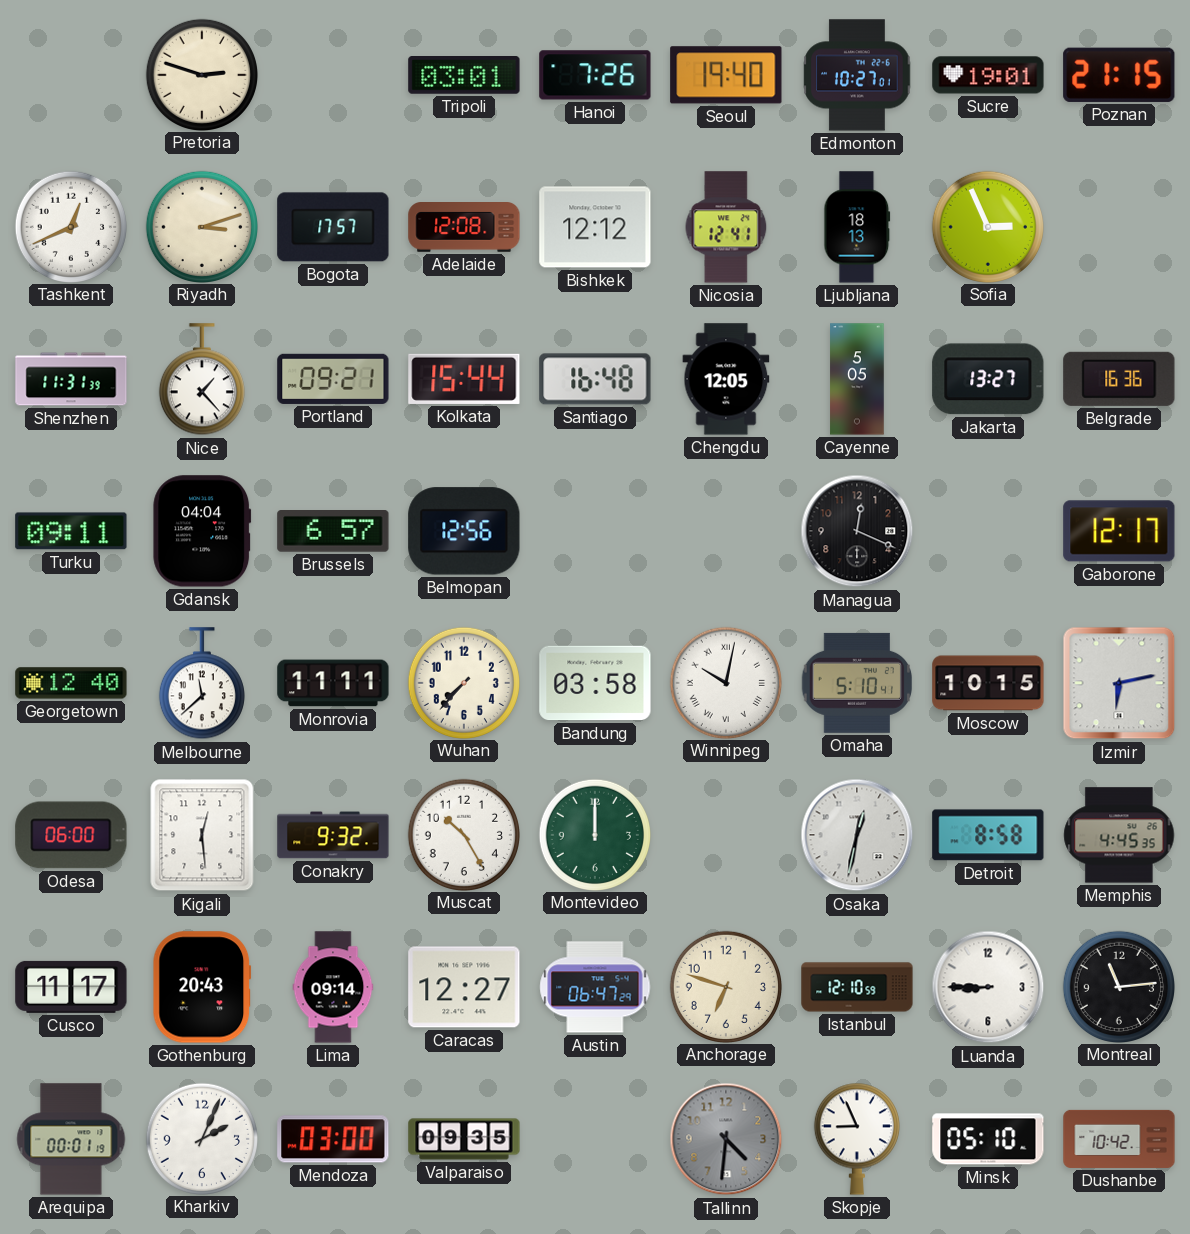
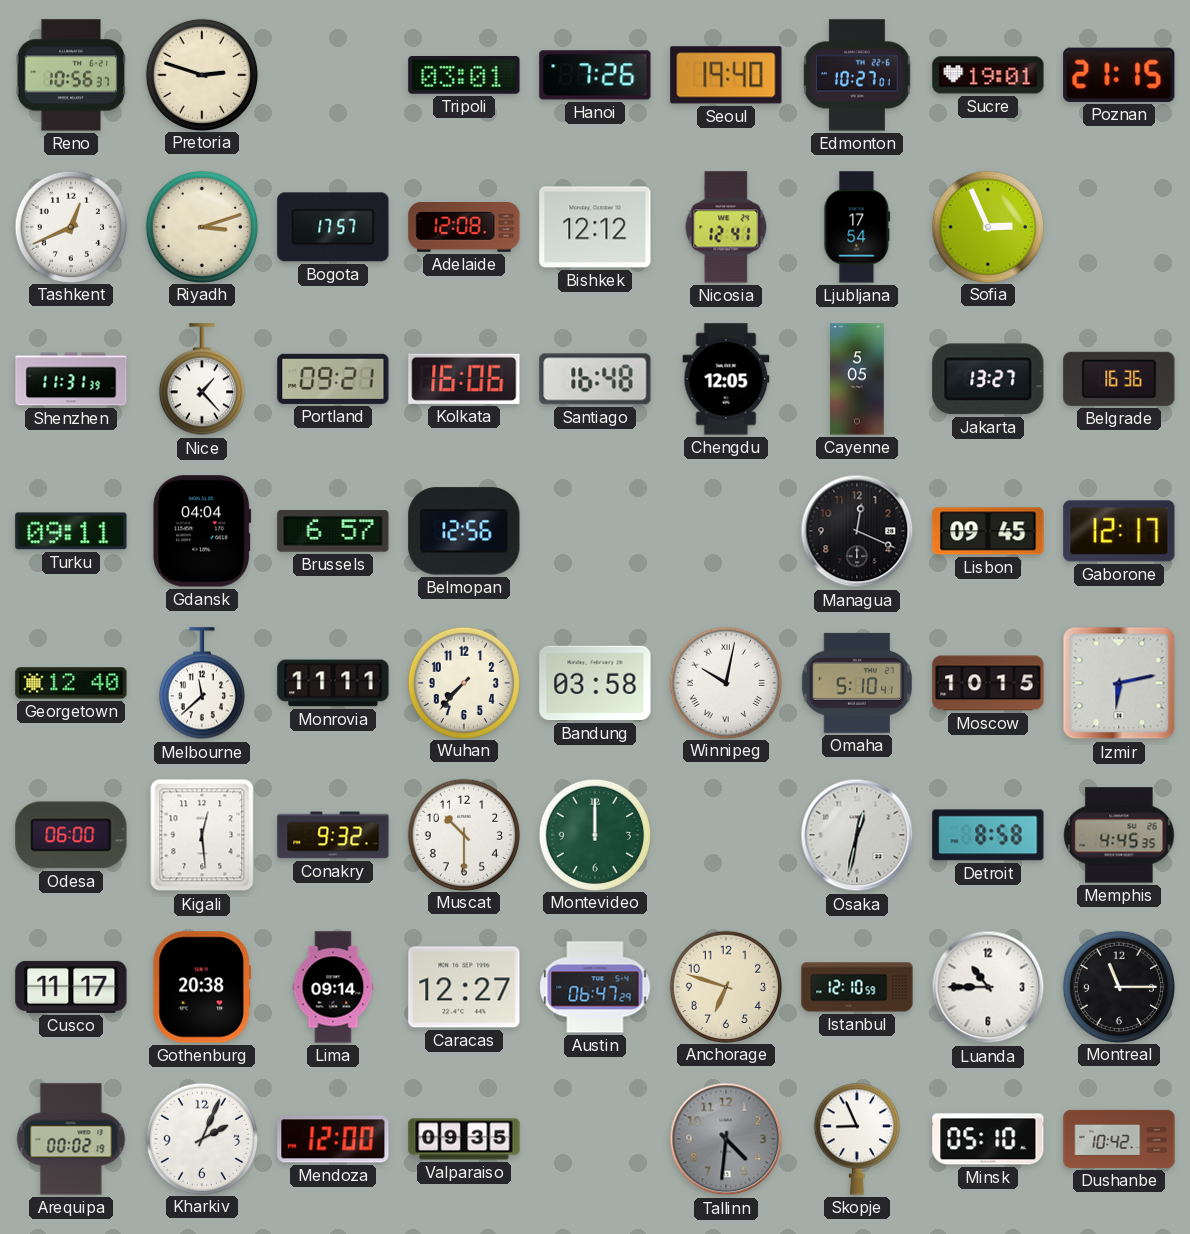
Reno: none -> 10:56 (71, 75)
Ljubljana: 18:13 -> 17:54 (857, 227)
Kolkata: 15:44 -> 16:06 (464, 379)
Lisbon: none -> 09:45 (988, 531)
Muscat: 10:25 -> 10:30 (463, 834)
Gothenburg: 20:43 -> 20:38 (202, 987)
Luanda: 8:45 -> 10:45 (988, 987)
Montreal: 11:14 -> 11:15 (1118, 986)
Arequipa: 00:01 -> 00:02 (71, 1139)
Mendoza: 03:00 -> 12:00 (333, 1139)
